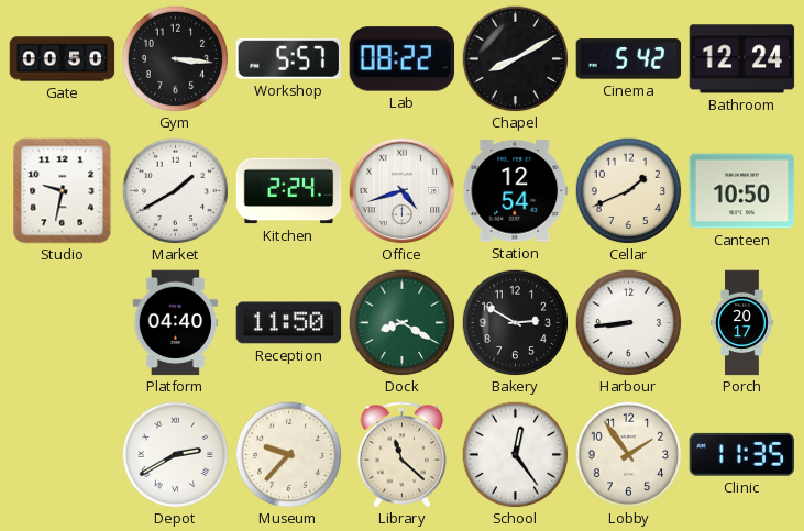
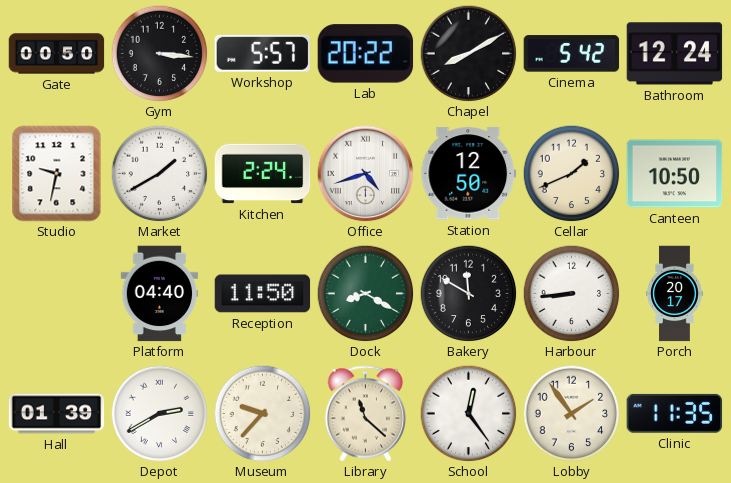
Lab: 08:22 -> 20:22 (366, 54)
Station: 12:54 -> 12:50 (469, 174)
Bakery: 2:50 -> 11:50 (468, 293)
Hall: none -> 01:39 (57, 414)
